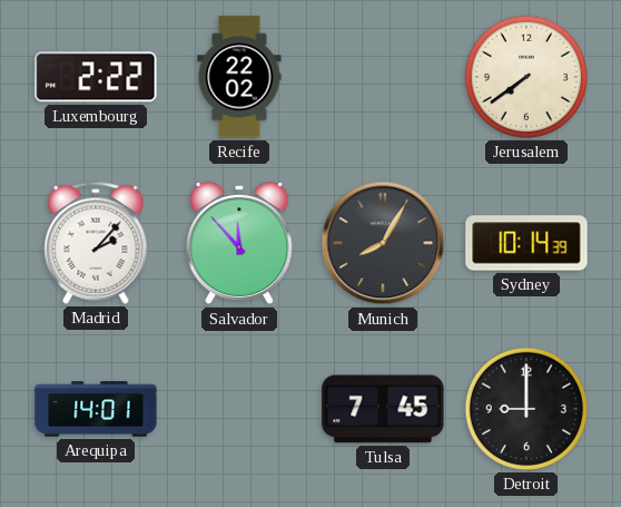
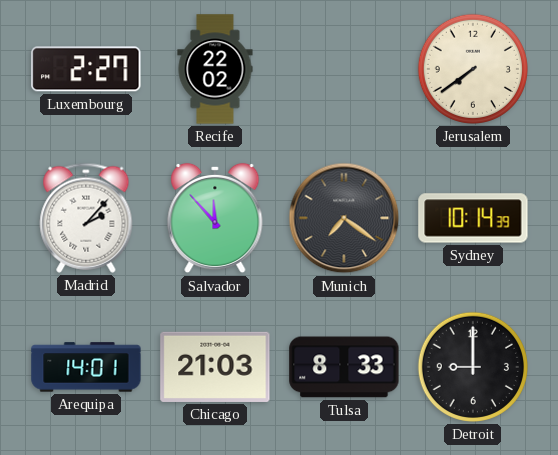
Luxembourg: 2:22 -> 2:27 (86, 69)
Munich: 8:05 -> 7:21 (344, 218)
Chicago: none -> 21:03 (215, 367)
Tulsa: 7:45 -> 8:33 (344, 367)
